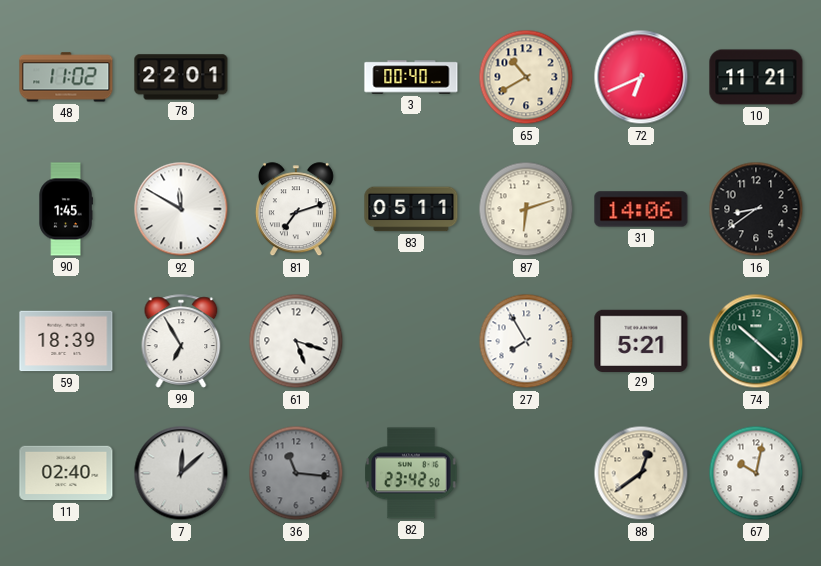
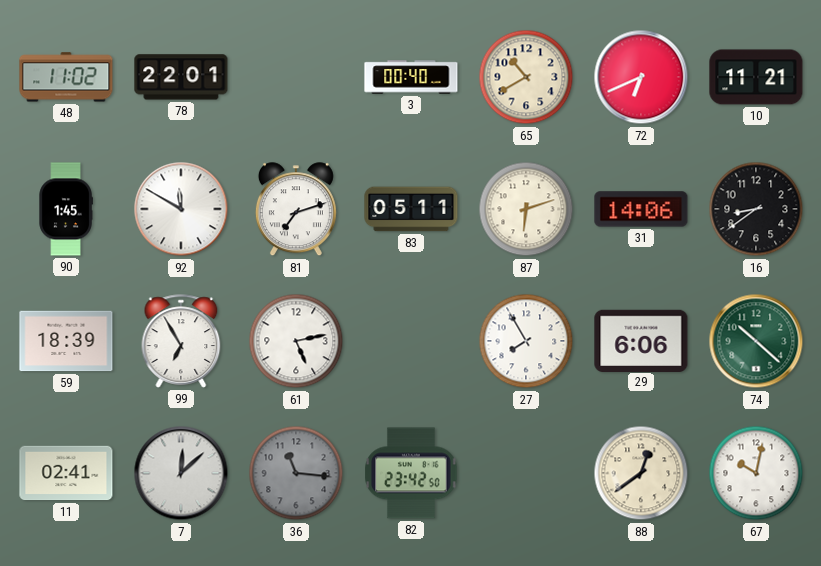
61: 5:18 -> 5:13 (296, 341)
29: 5:21 -> 6:06 (641, 340)
11: 02:40 -> 02:41 (66, 473)
